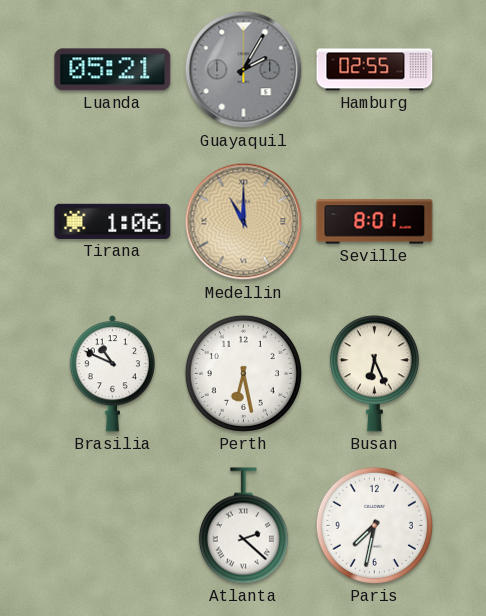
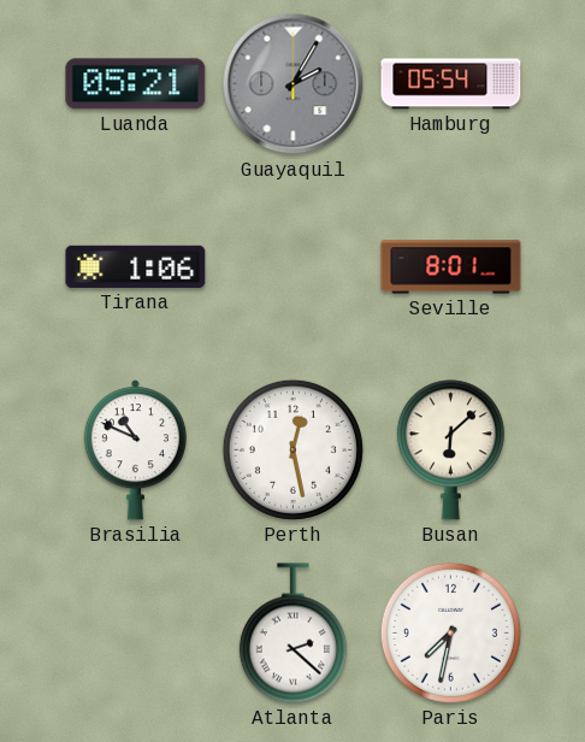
Hamburg: 02:55 -> 05:54 (451, 84)
Medellin: 11:00 -> none (244, 222)
Perth: 6:28 -> 12:28 (292, 449)
Busan: 6:26 -> 6:08 (450, 450)
